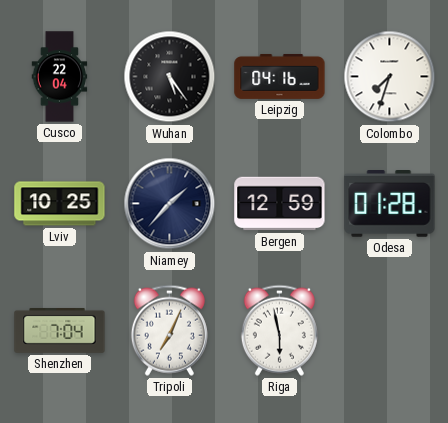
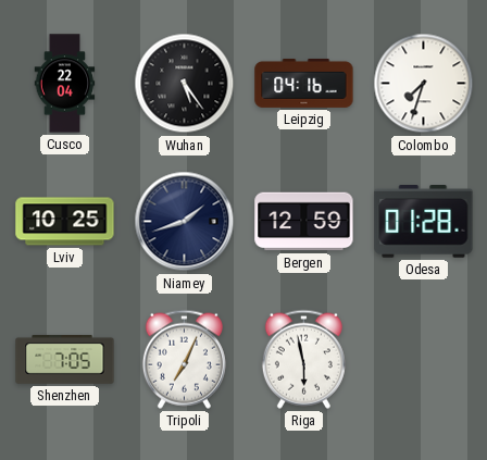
Niamey: 1:37 -> 1:42 (185, 222)
Shenzhen: 7:04 -> 7:05 (65, 359)
